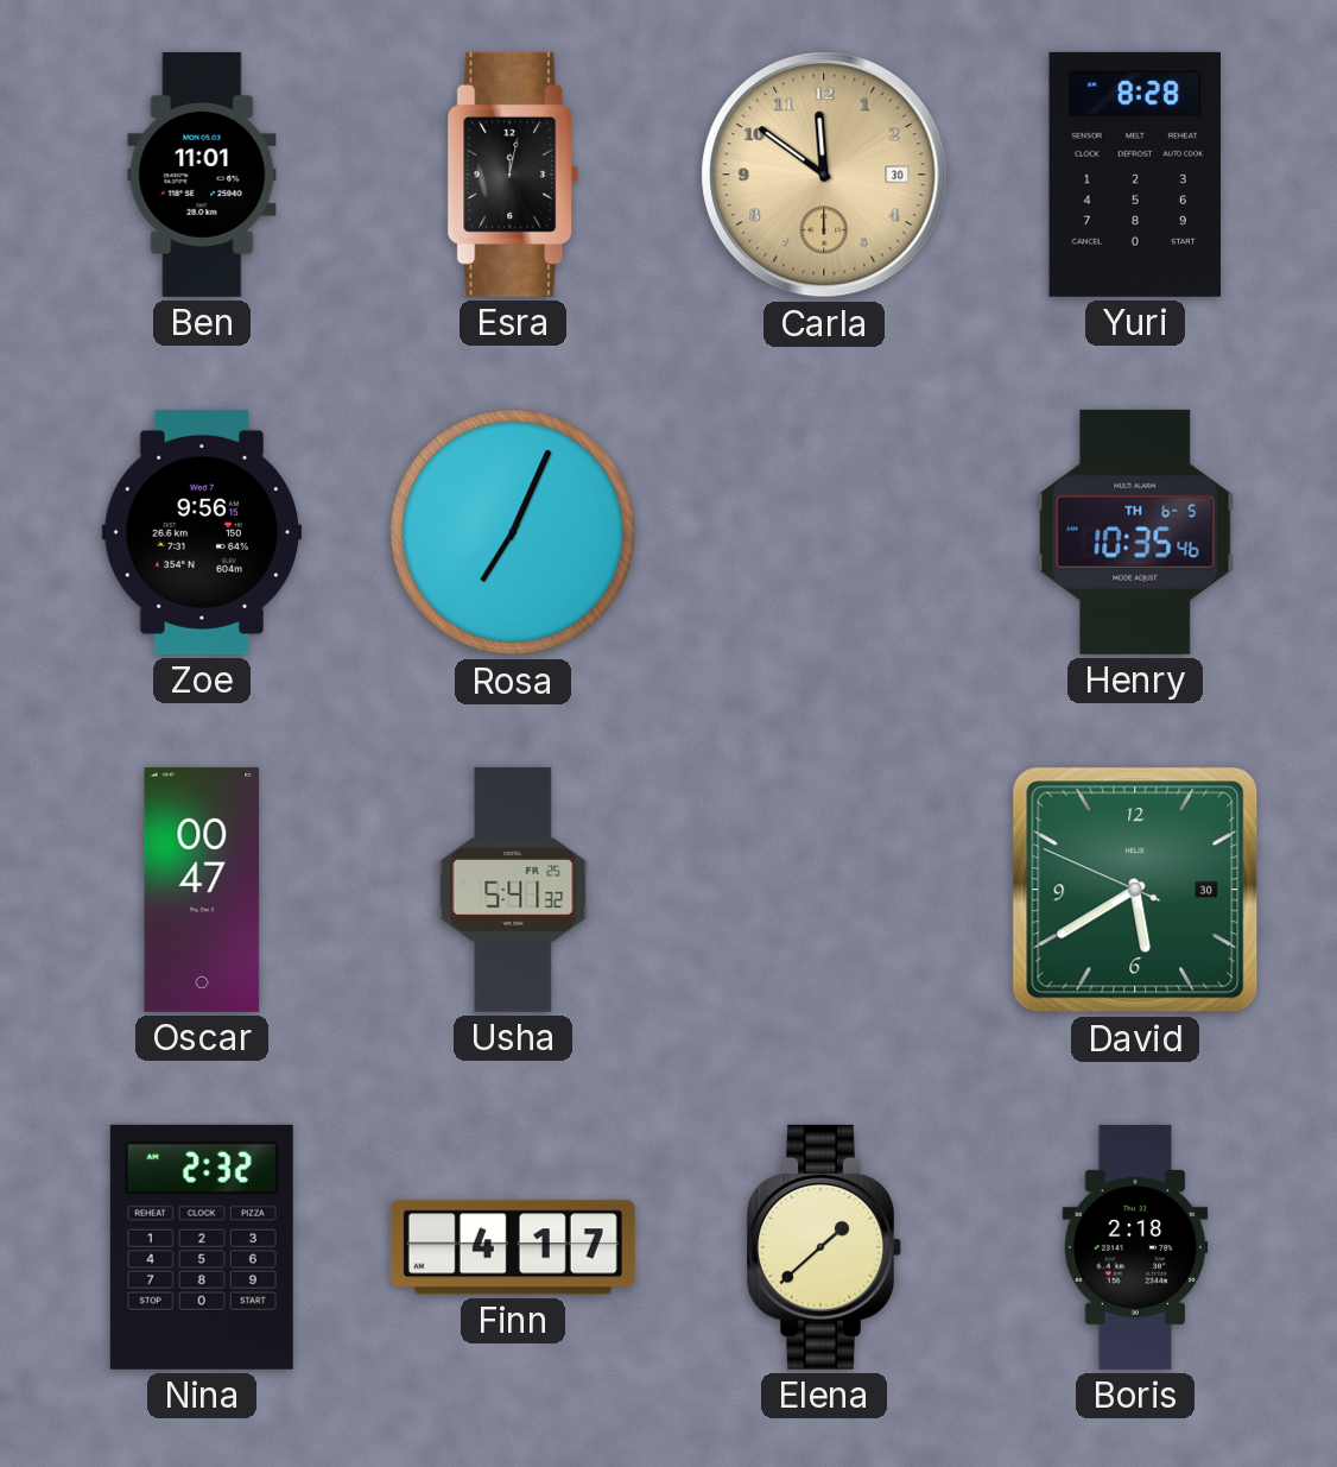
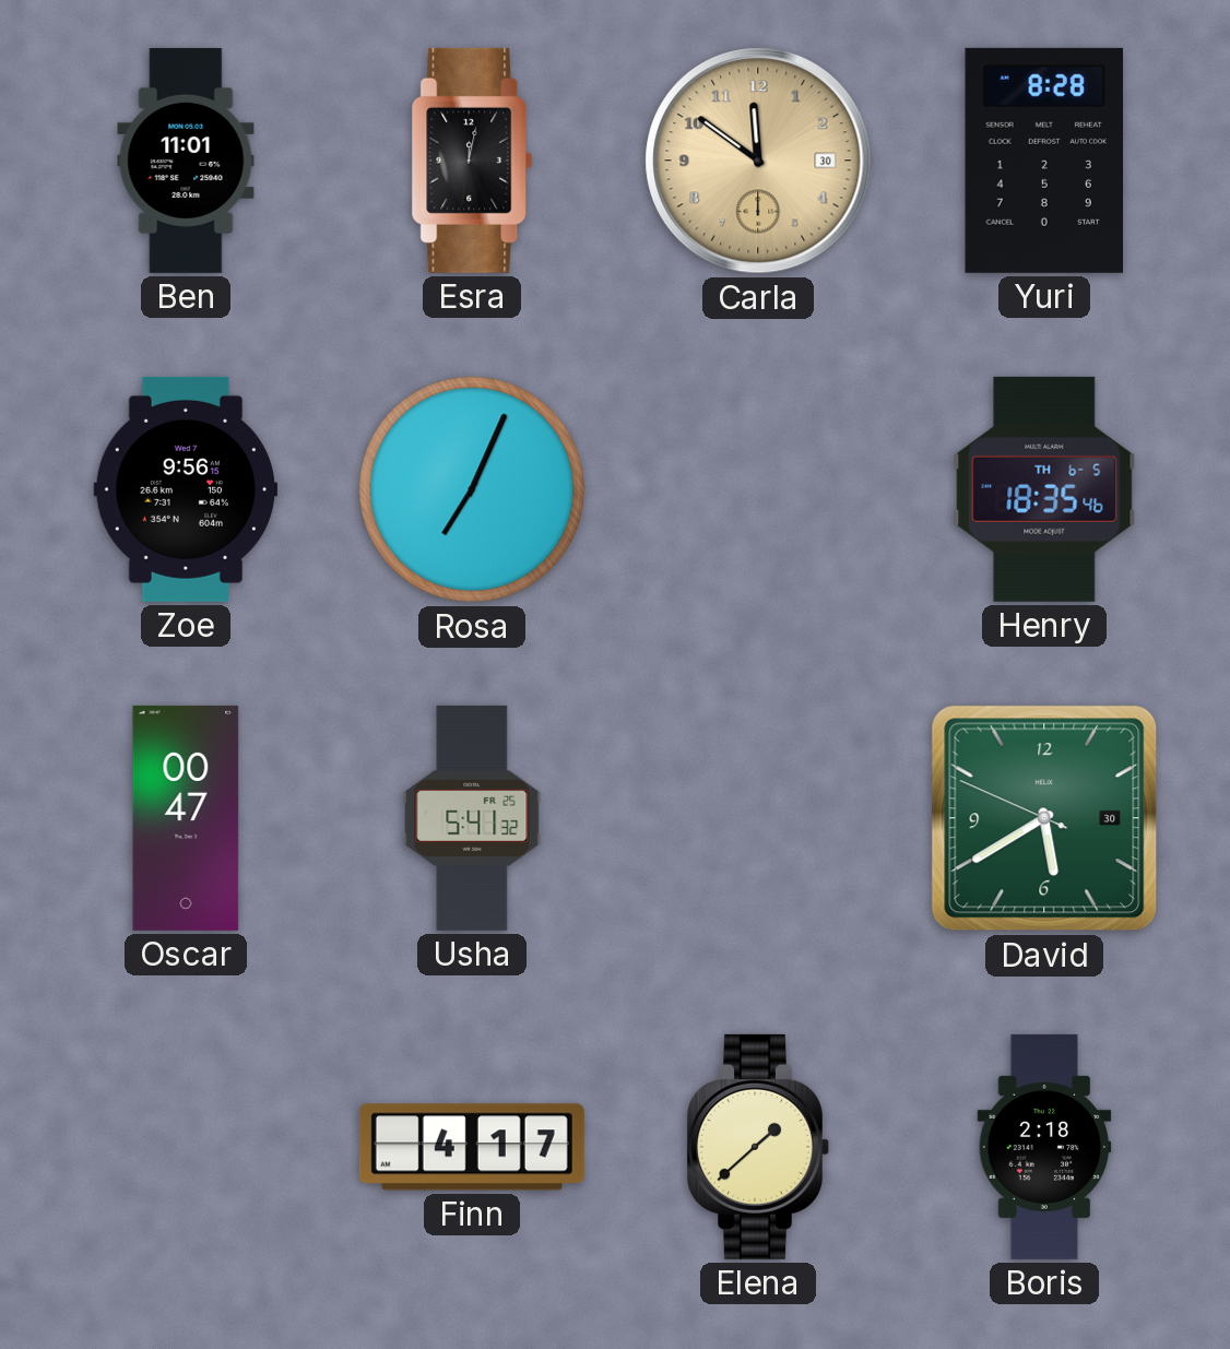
Henry: 10:35 -> 18:35 (1044, 489)
Nina: 2:32 -> none (202, 1247)
